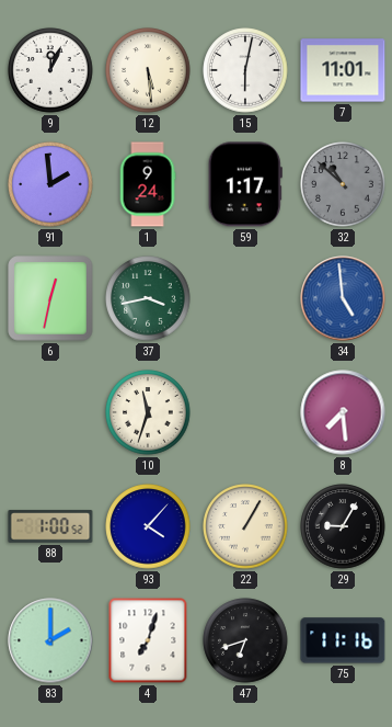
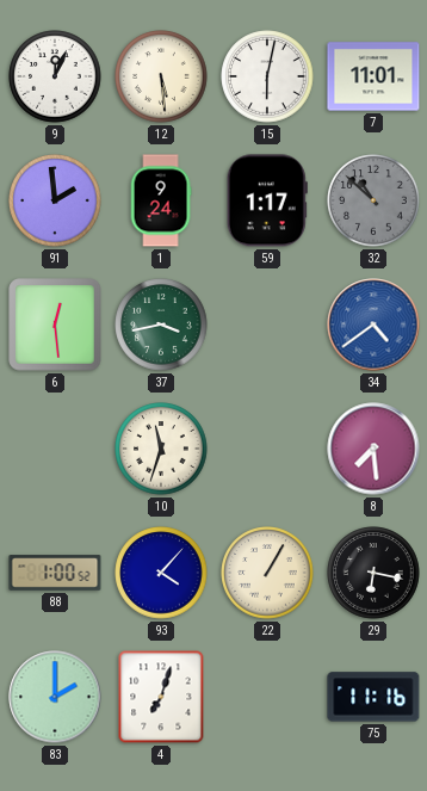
6: 12:32 -> 12:29 (55, 325)
34: 4:59 -> 4:39 (373, 325)
29: 9:05 -> 6:17 (373, 573)
47: 6:42 -> none (245, 640)
